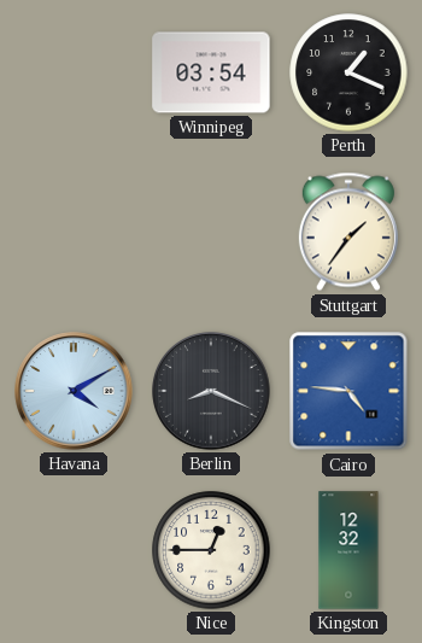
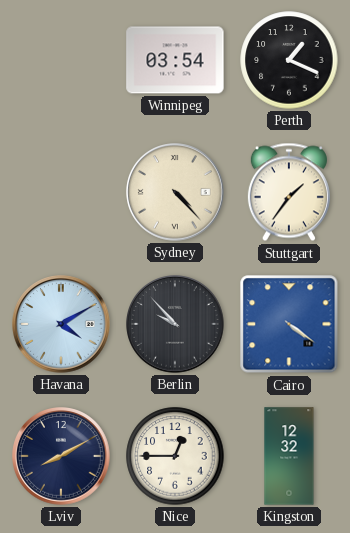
Sydney: none -> 4:23 (175, 192)
Berlin: 8:19 -> 9:53 (175, 324)
Cairo: 4:46 -> 4:21 (289, 324)
Lviv: none -> 8:10 (61, 456)
